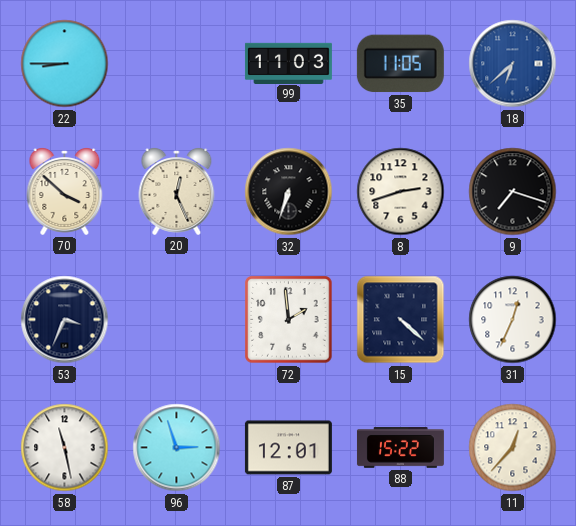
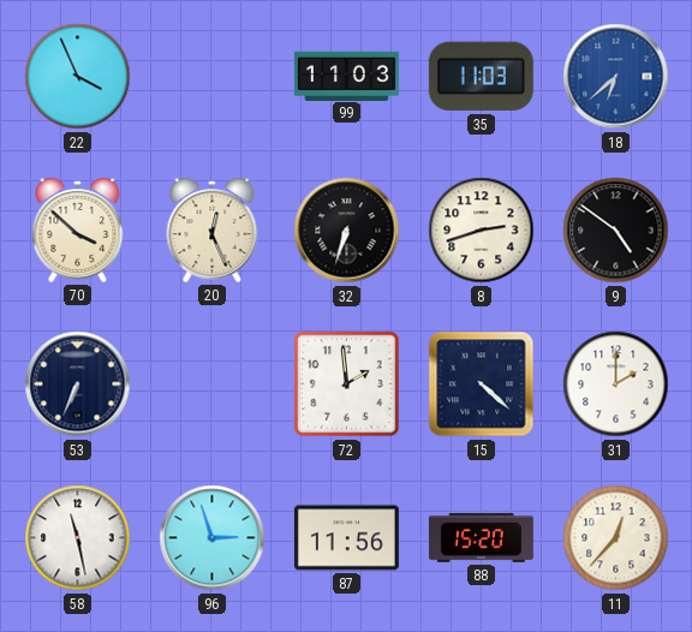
22: 8:45 -> 3:56 (78, 77)
35: 11:05 -> 11:03 (481, 77)
9: 7:18 -> 4:51 (616, 231)
53: 3:34 -> 6:34 (78, 384)
31: 12:34 -> 2:00 (616, 384)
87: 12:01 -> 11:56 (346, 538)
88: 15:22 -> 15:20 (481, 538)
